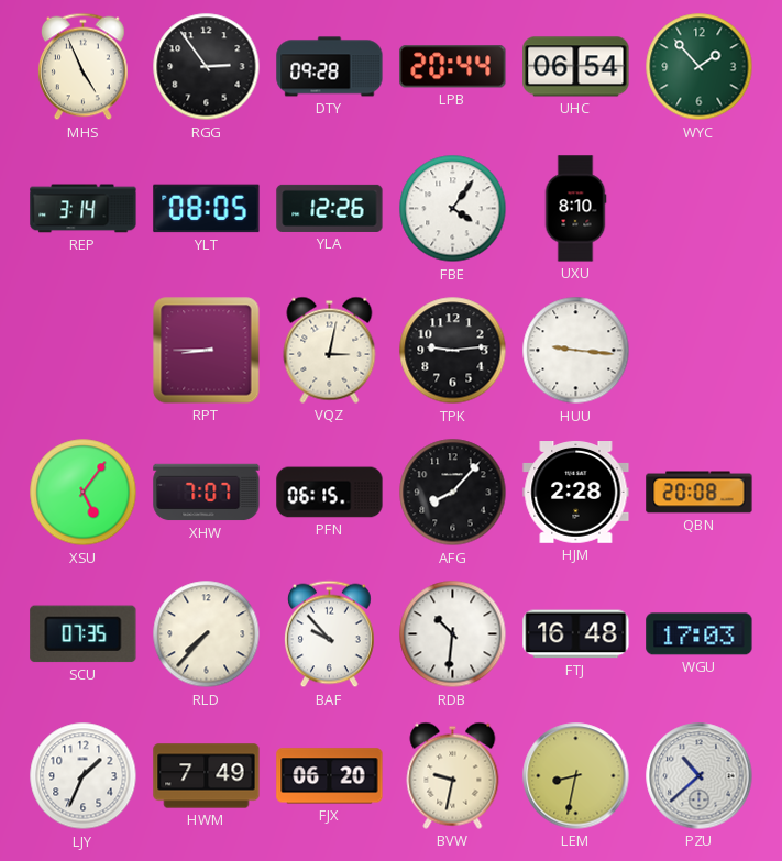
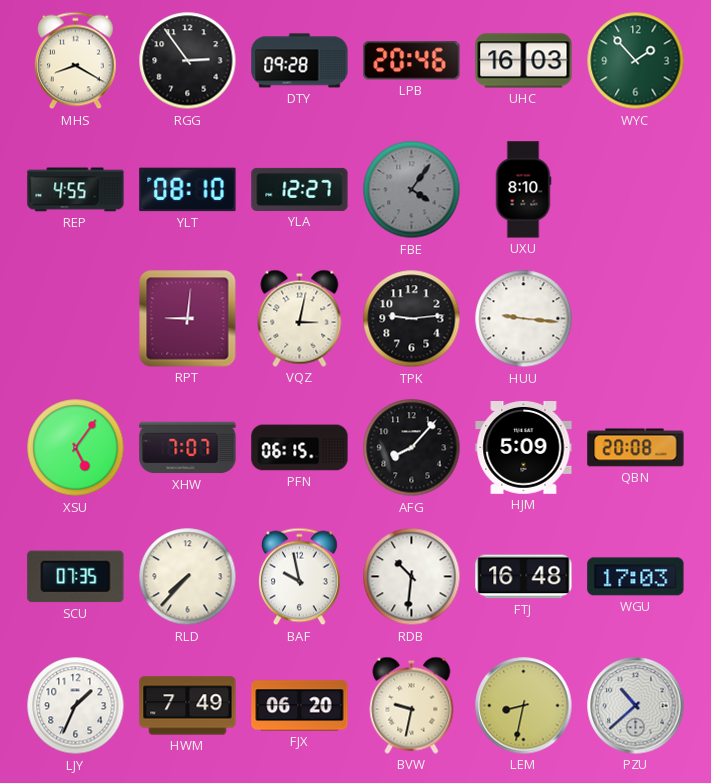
MHS: 4:56 -> 8:20 (76, 61)
LPB: 20:44 -> 20:46 (412, 61)
UHC: 06:54 -> 16:03 (524, 61)
REP: 3:14 -> 4:55 (76, 190)
YLT: 08:05 -> 08:10 (188, 190)
YLA: 12:26 -> 12:27 (300, 189)
FBE dial: white -> grey (412, 190)
RPT: 8:45 -> 9:01 (188, 319)
HJM: 2:28 -> 5:09 (524, 448)
BAF: 9:53 -> 9:58 (300, 577)
